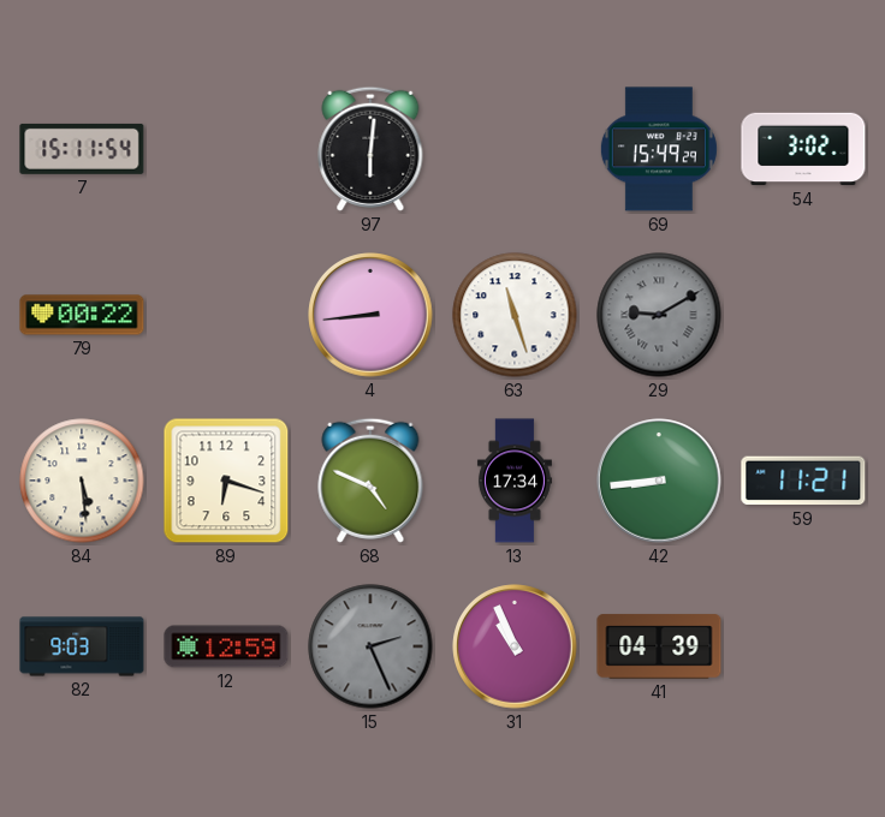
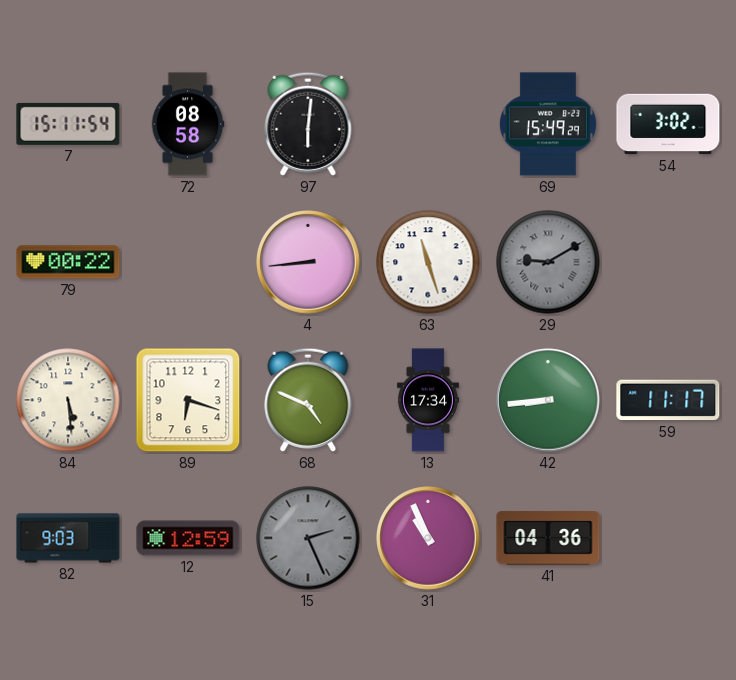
72: none -> 08:58 (188, 124)
59: 11:21 -> 11:17 (668, 400)
41: 04:39 -> 04:36 (548, 538)
